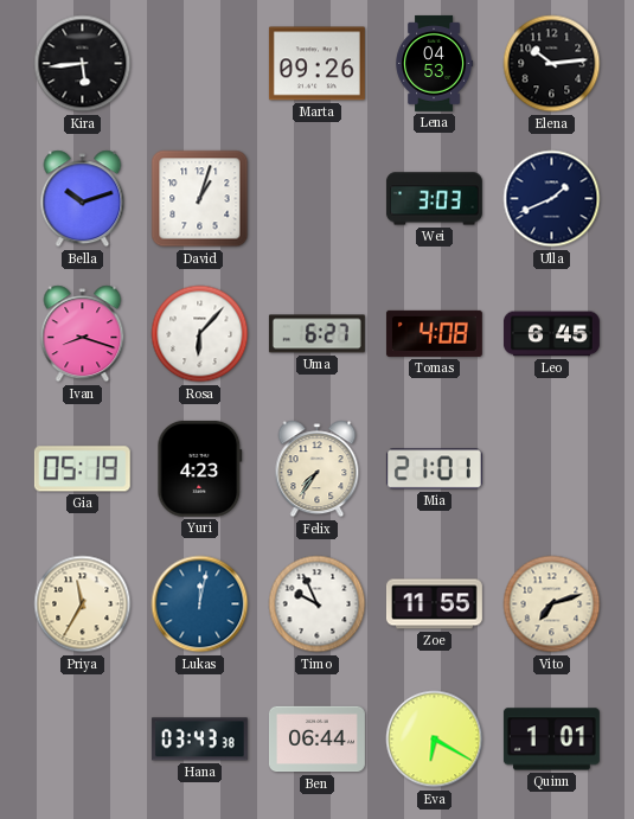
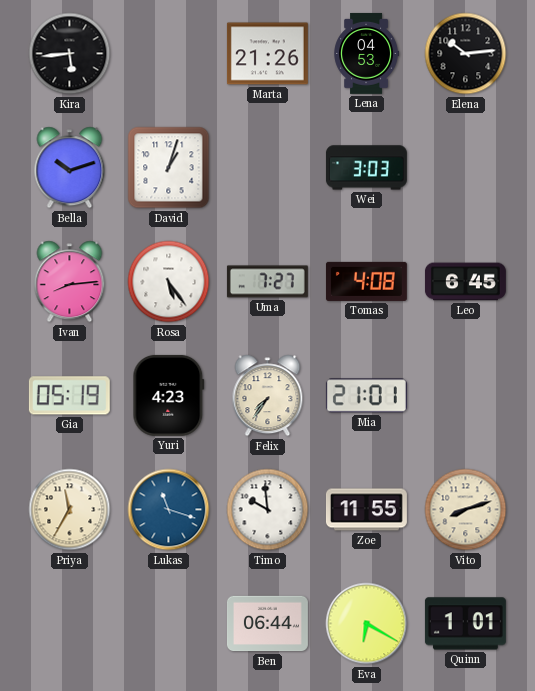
Marta: 09:26 -> 21:26 (267, 54)
Ulla: 1:41 -> none (552, 199)
Ivan: 8:18 -> 8:14 (70, 282)
Rosa: 6:07 -> 5:24 (169, 282)
Uma: 6:27 -> 7:27 (267, 282)
Lukas: 12:02 -> 11:18 (169, 510)
Timo: 9:56 -> 9:59 (268, 510)
Vito: 7:12 -> 8:12 (466, 510)
Hana: 03:43 -> none (199, 740)
